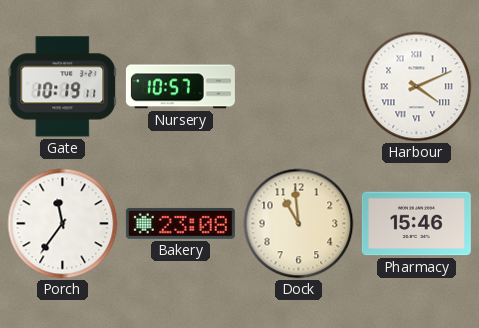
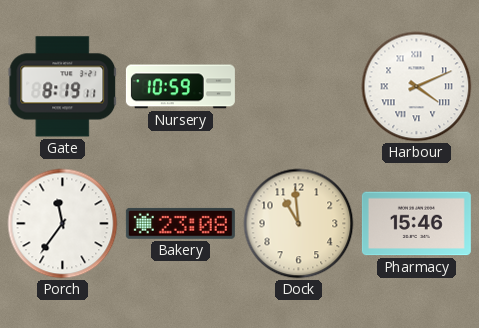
Gate: 10:19 -> 8:19 (63, 87)
Nursery: 10:57 -> 10:59 (180, 87)
